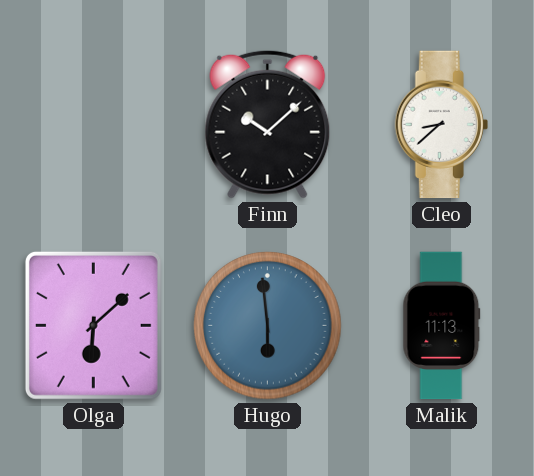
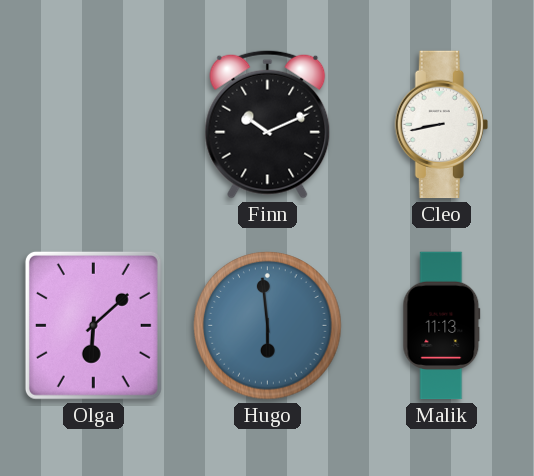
Finn: 10:08 -> 10:11 (268, 124)
Cleo: 8:38 -> 8:43 (441, 125)
